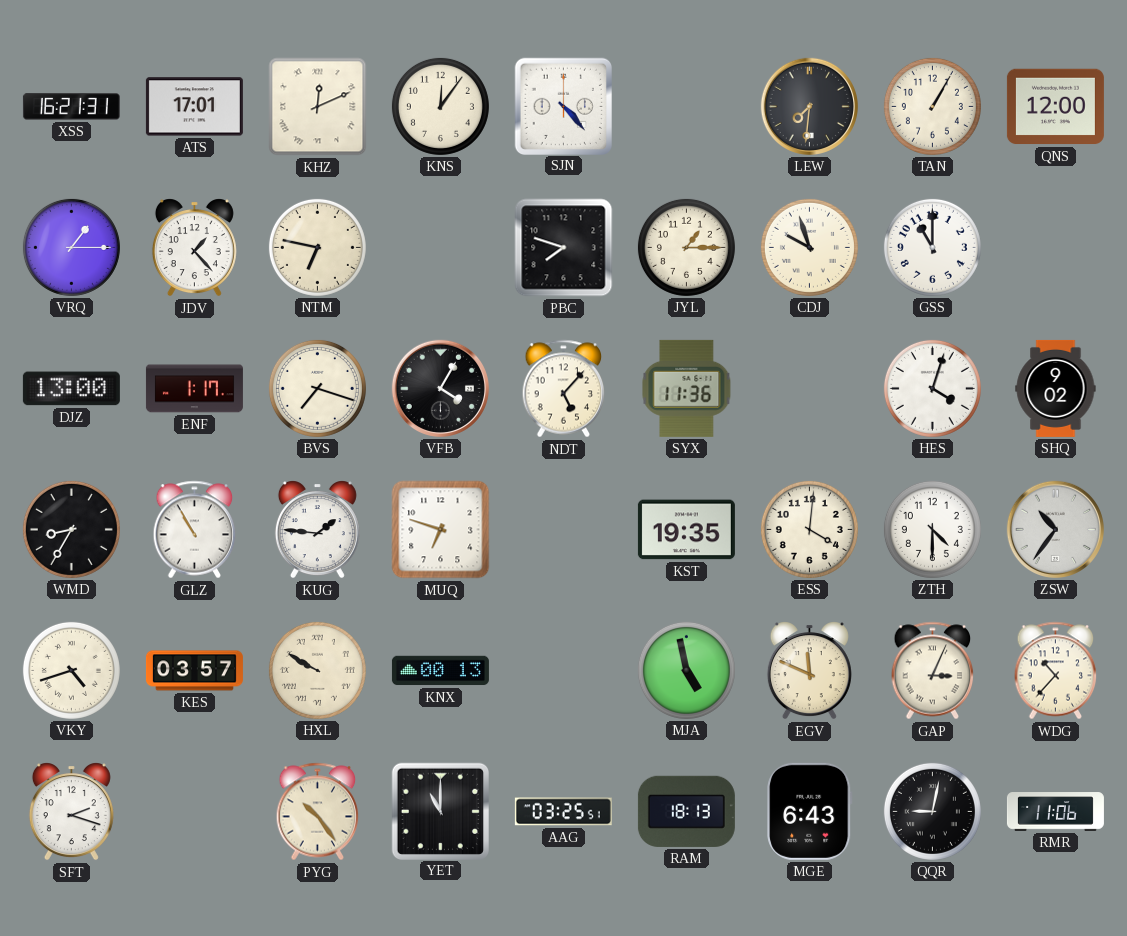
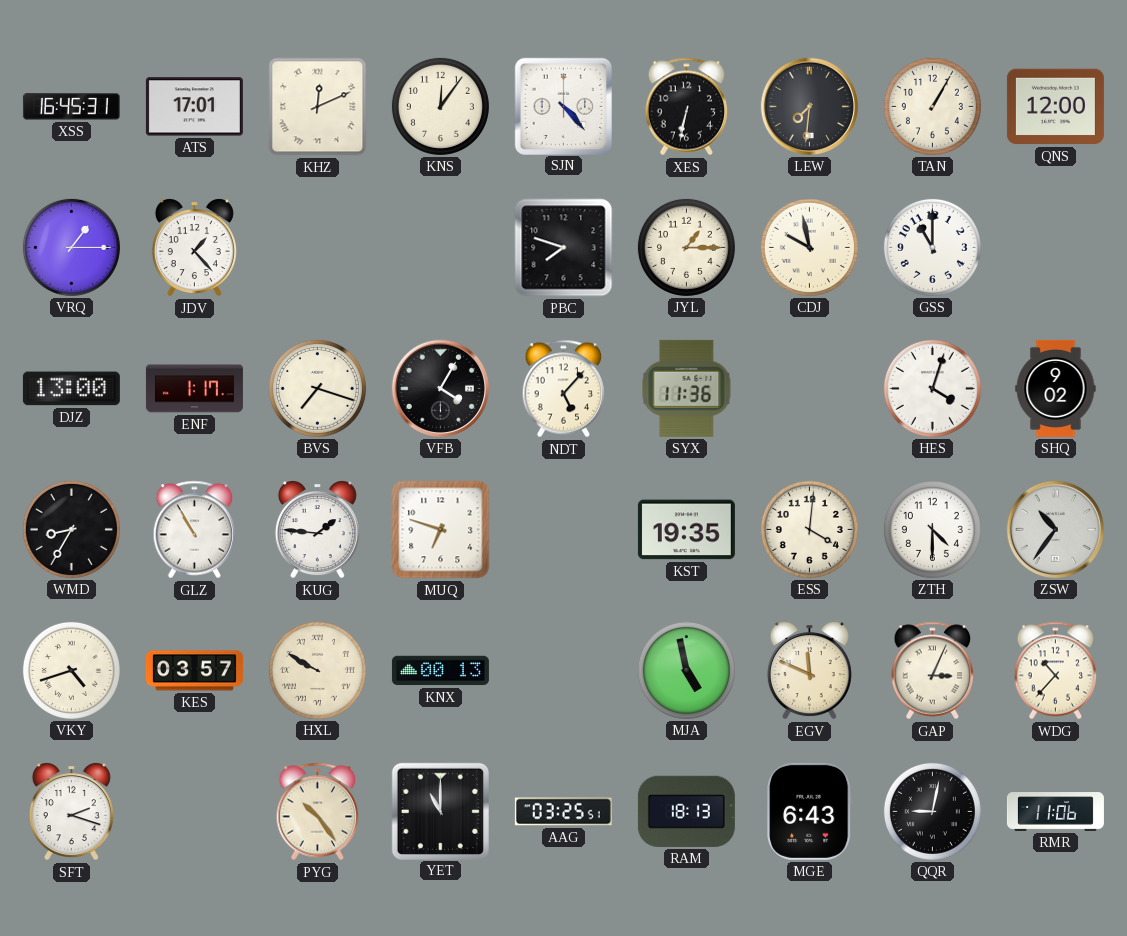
XSS: 16:21 -> 16:45 (71, 107)
XES: none -> 6:32 (687, 107)
NTM: 6:47 -> none (317, 247)
CDJ: 9:57 -> 9:58 (809, 247)
